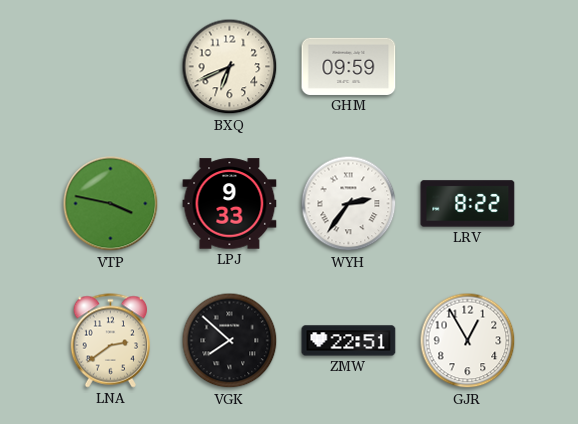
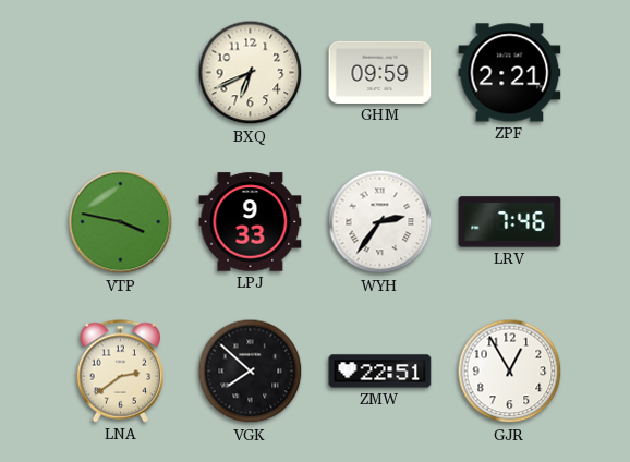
ZPF: none -> 2:21 (510, 73)
LRV: 8:22 -> 7:46 (510, 222)
